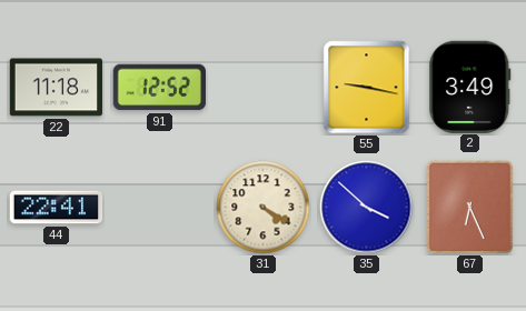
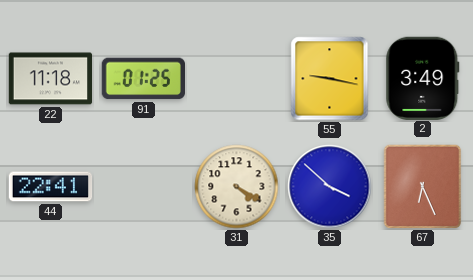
91: 12:52 -> 01:25 (143, 79)
